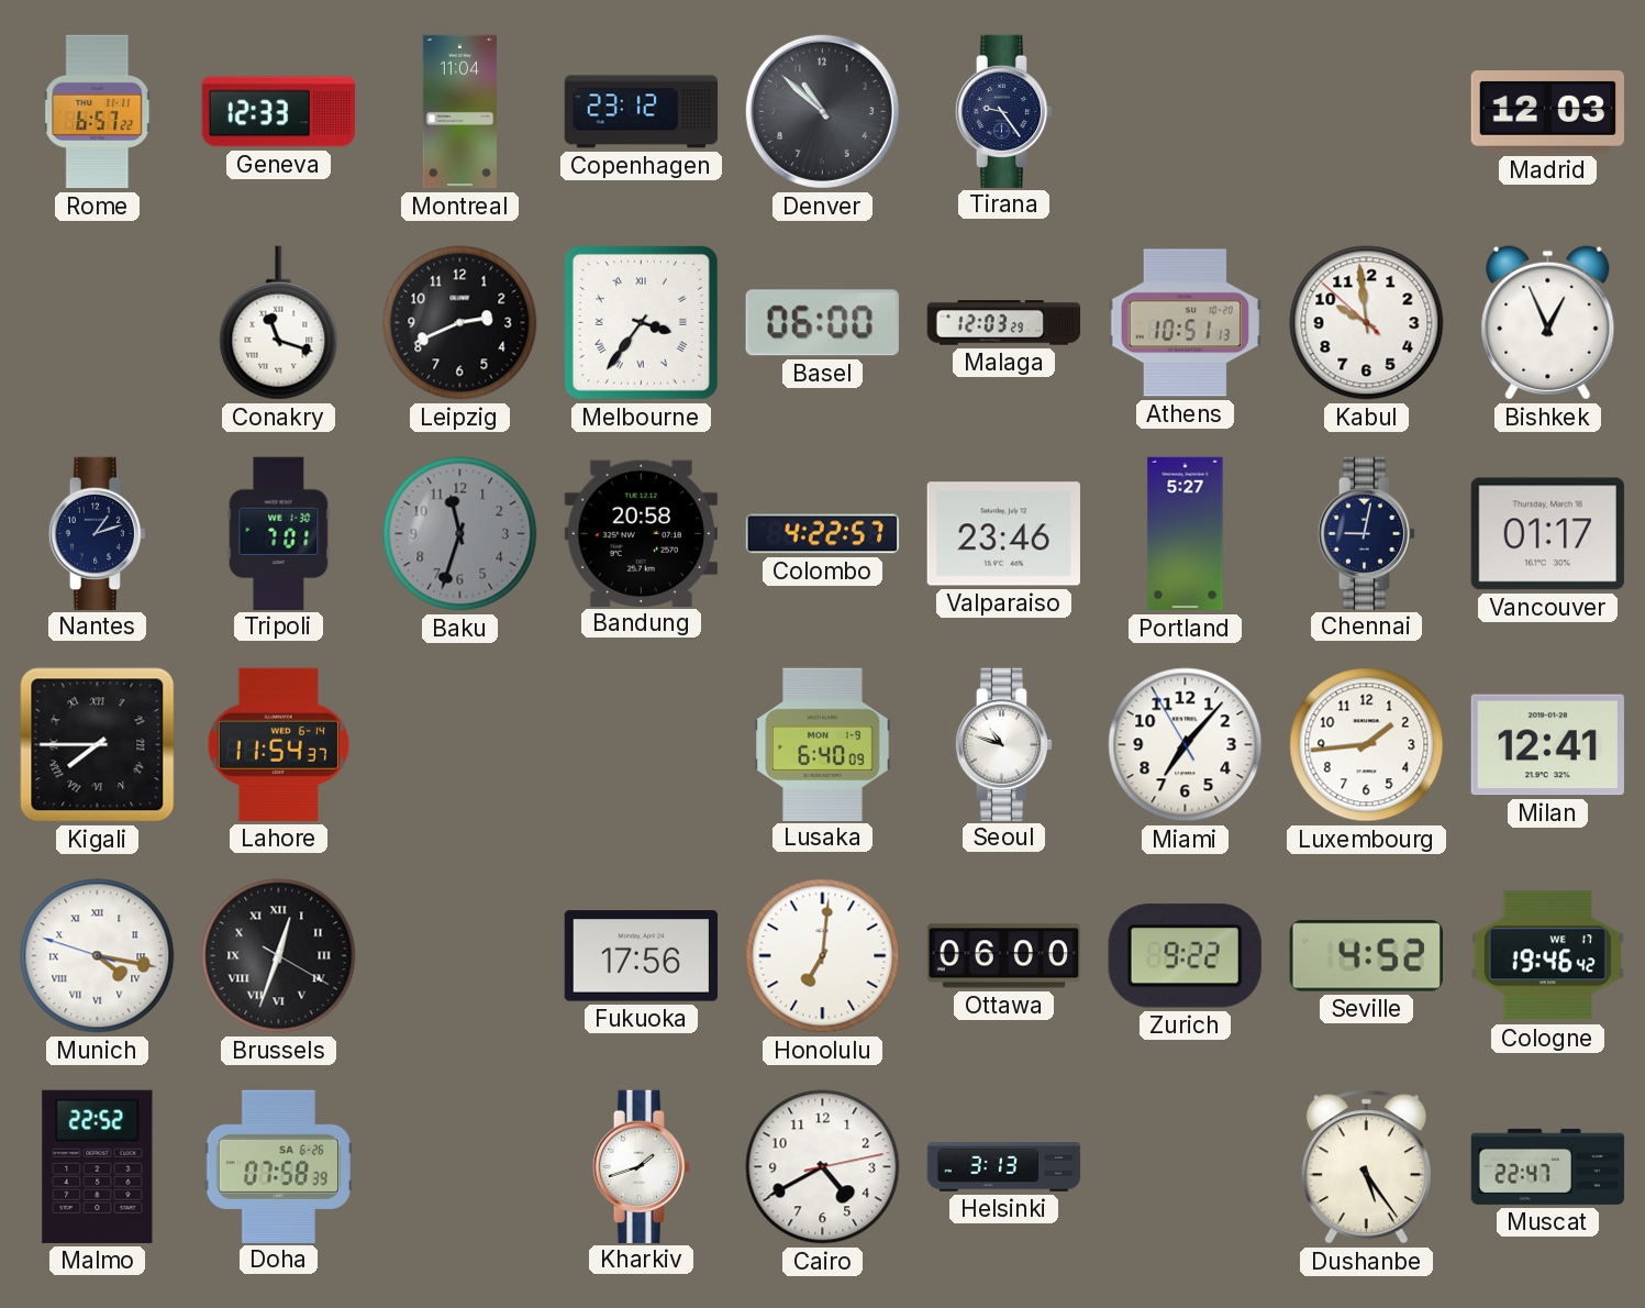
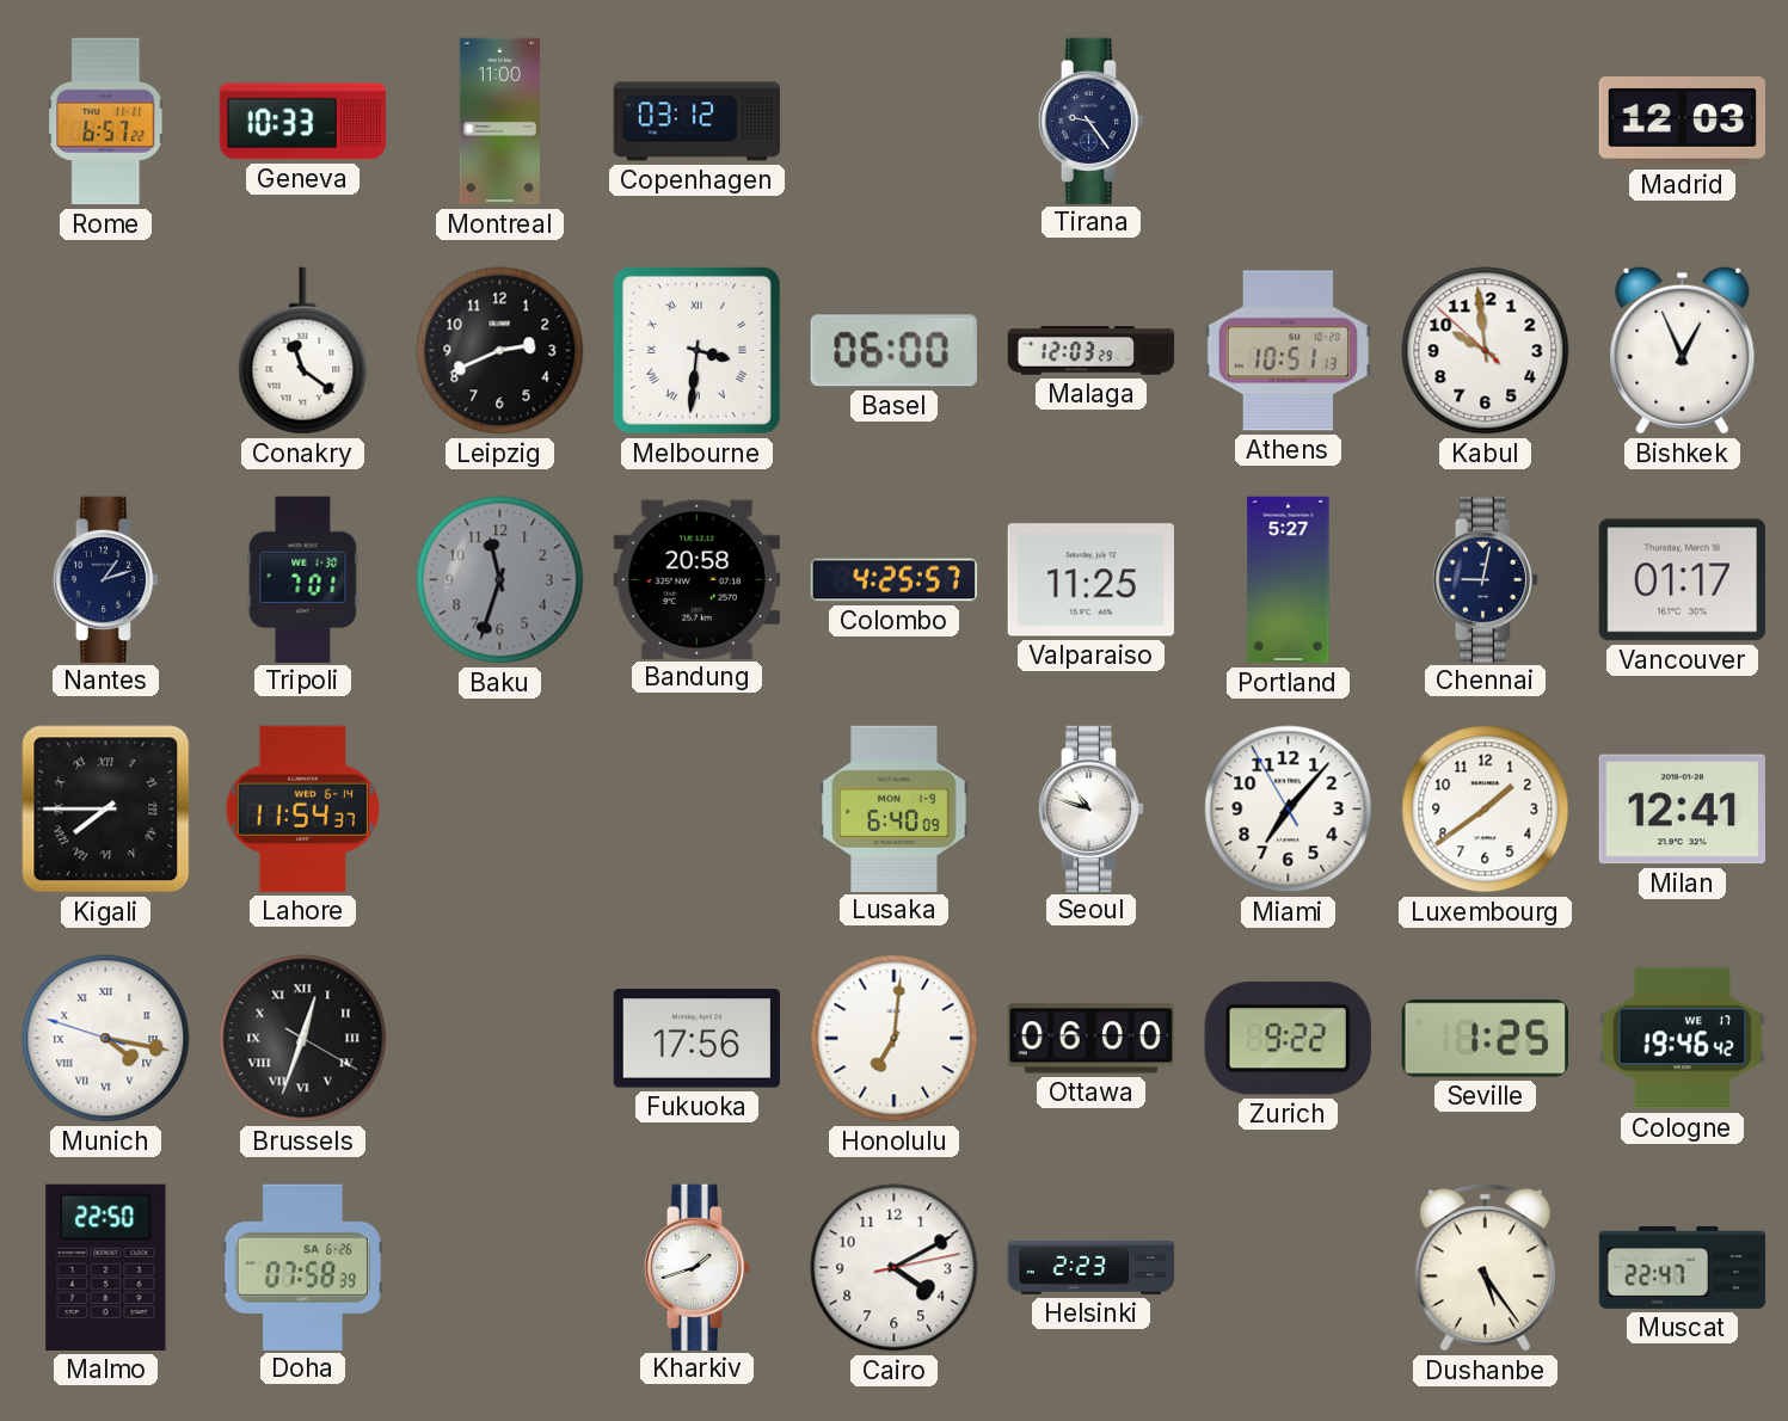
Geneva: 12:33 -> 10:33 (302, 122)
Montreal: 11:04 -> 11:00 (499, 122)
Copenhagen: 23:12 -> 03:12 (698, 122)
Denver: 10:52 -> none (822, 111)
Conakry: 11:18 -> 11:21 (303, 351)
Melbourne: 3:36 -> 3:31 (696, 350)
Colombo: 4:22 -> 4:25 (895, 580)
Valparaiso: 23:46 -> 11:25 (1090, 580)
Luxembourg: 1:44 -> 1:39 (1486, 810)
Seville: 4:52 -> 1:25 (1485, 1039)
Malmo: 22:52 -> 22:50 (106, 1267)
Cairo: 4:40 -> 4:10 (895, 1268)
Helsinki: 3:13 -> 2:23 (1092, 1268)
